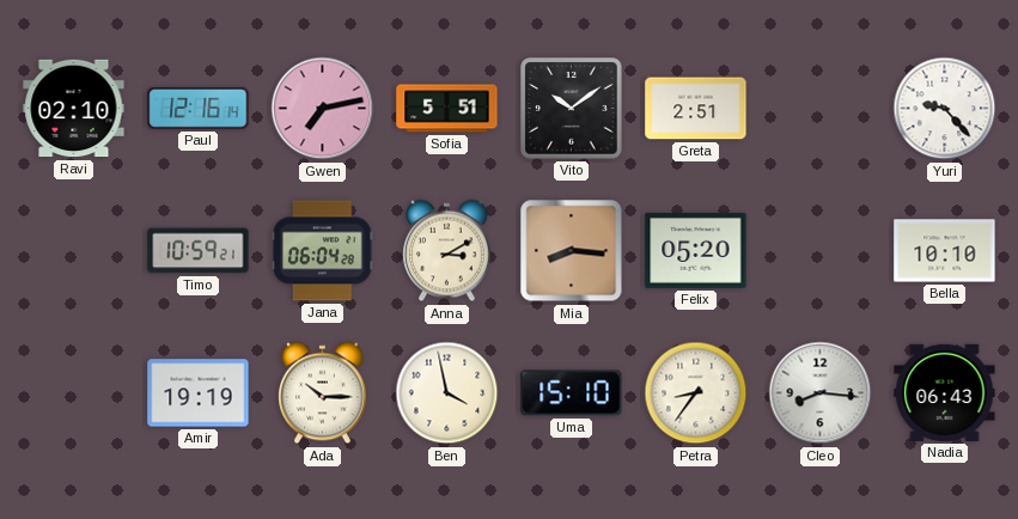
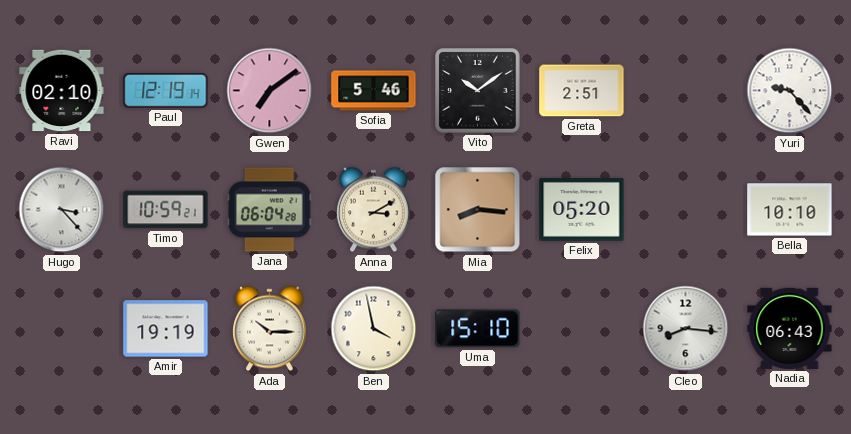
Paul: 12:16 -> 12:19 (166, 91)
Gwen: 7:13 -> 7:09 (270, 91)
Sofia: 5:51 -> 5:46 (374, 91)
Hugo: none -> 3:23 (62, 210)
Petra: 8:36 -> none (696, 393)
